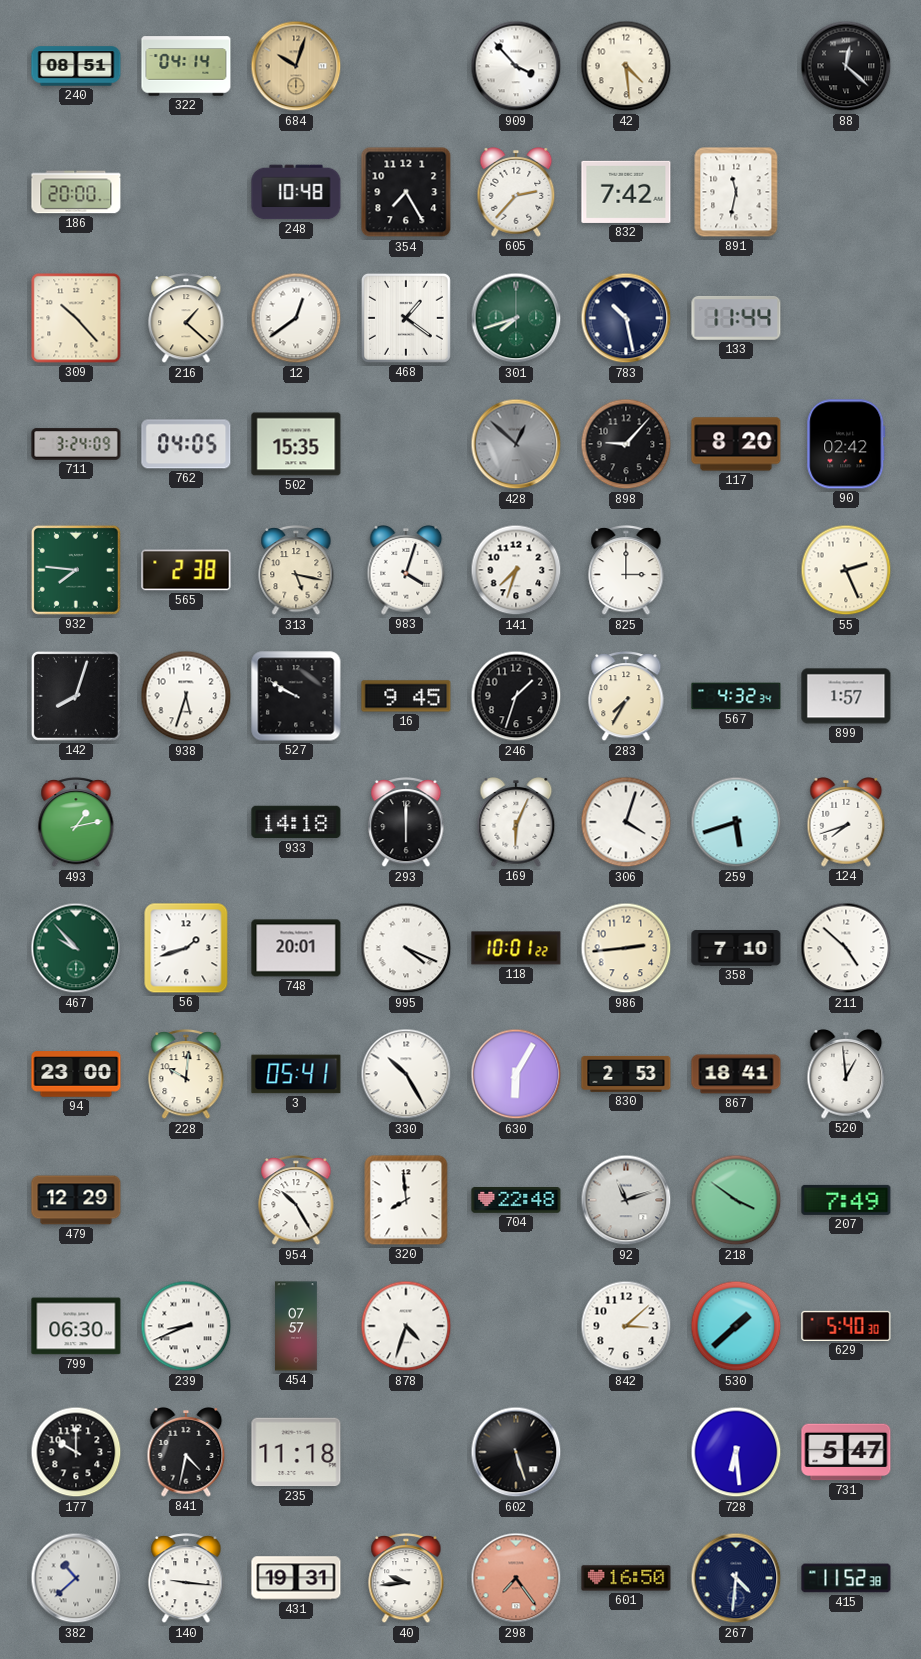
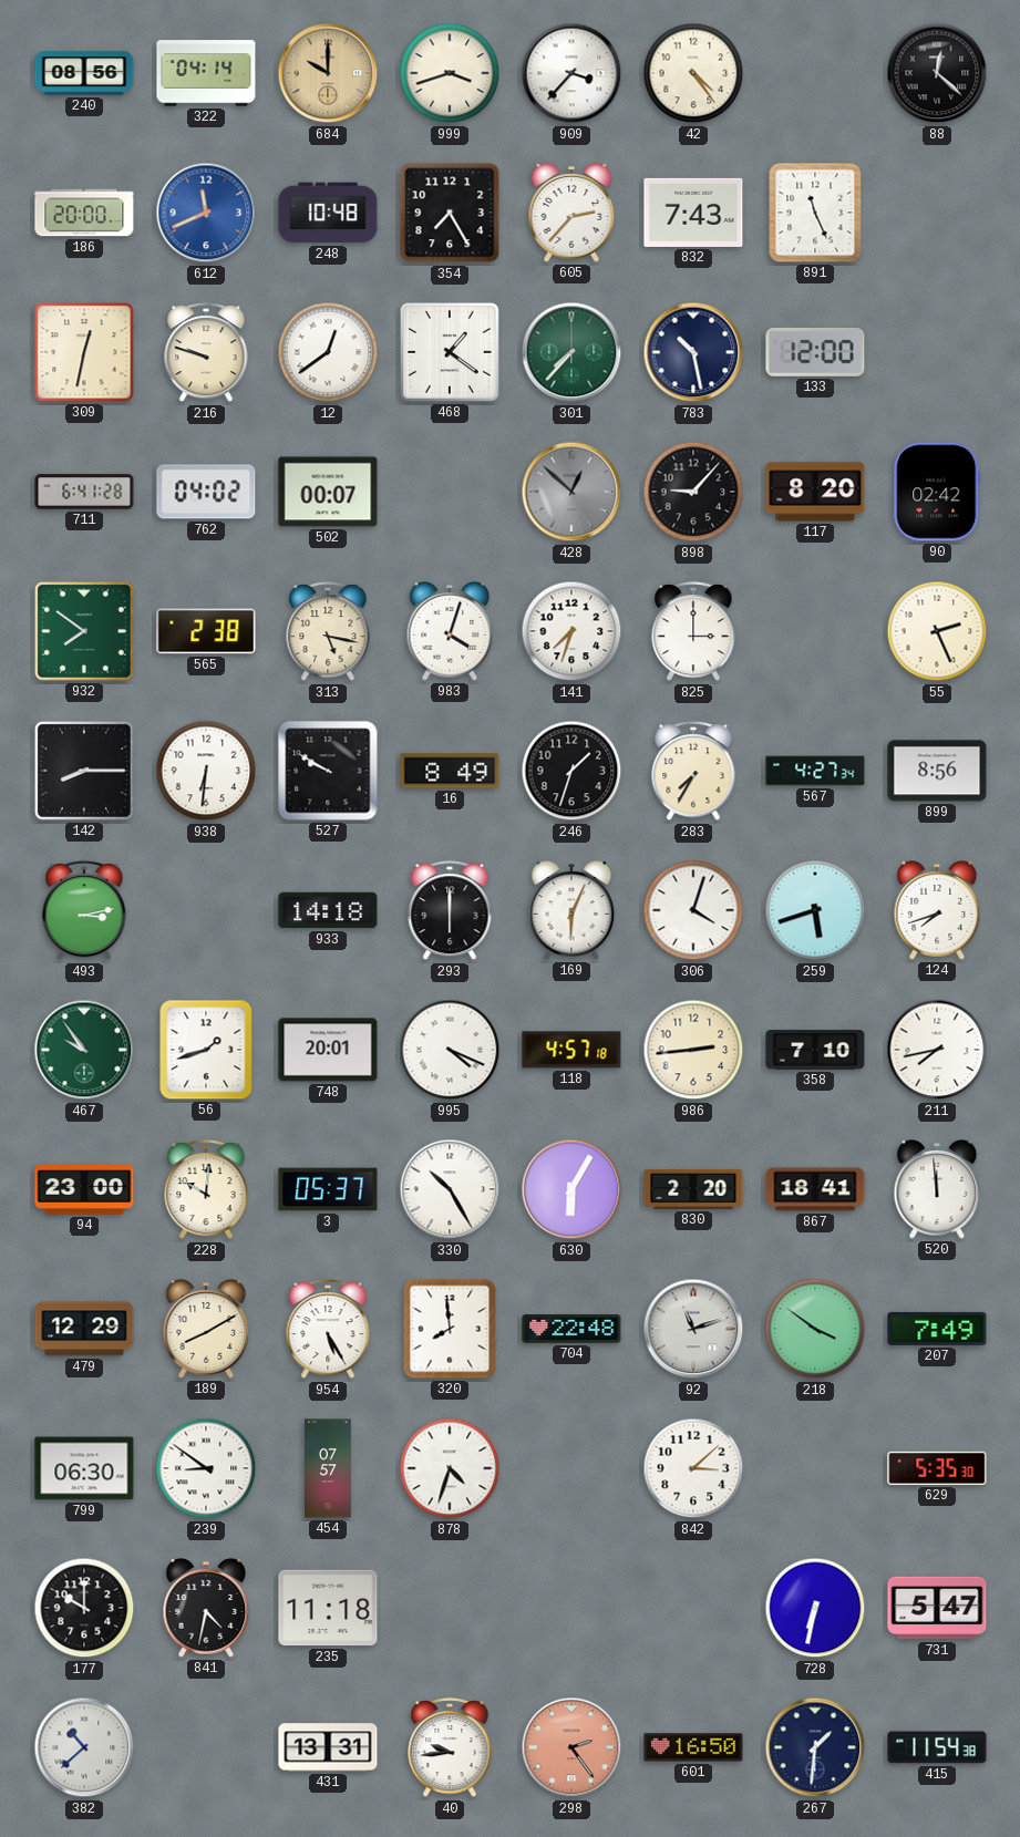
240: 08:51 -> 08:56 (84, 73)
684: 10:03 -> 10:00 (328, 73)
999: none -> 3:42 (450, 73)
909: 3:53 -> 3:37 (571, 73)
42: 4:29 -> 4:24 (693, 73)
612: none -> 11:41 (206, 213)
832: 7:42 -> 7:43 (693, 213)
891: 11:32 -> 11:26 (815, 213)
309: 10:23 -> 12:32 (84, 352)
216: 1:22 -> 9:48 (206, 353)
301: 7:42 -> 7:37 (571, 352)
133: 11:44 -> 12:00 (815, 352)
711: 3:24 -> 6:41 (84, 492)
762: 04:05 -> 04:02 (206, 492)
502: 15:35 -> 00:07 (328, 492)
932: 7:46 -> 7:51 (84, 631)
142: 8:03 -> 8:15 (84, 771)
938: 5:33 -> 6:31 (206, 771)
16: 9:45 -> 8:49 (450, 771)
567: 4:32 -> 4:27 (815, 771)
899: 1:57 -> 8:56 (937, 771)
493: 1:13 -> 3:13 (84, 911)
467: 9:53 -> 9:54 (84, 1050)
118: 10:01 -> 4:57 (571, 1050)
211: 4:52 -> 7:43 (937, 1050)
3: 05:41 -> 05:37 (328, 1189)
830: 2:53 -> 2:20 (693, 1189)
520: 12:59 -> 11:59 (937, 1190)
189: none -> 8:10 (206, 1330)
954: 10:25 -> 5:25 (328, 1330)
239: 8:41 -> 8:51 (206, 1468)
530: 1:38 -> none (736, 1326)
629: 5:40 -> 5:35 (937, 1468)
602: 5:27 -> none (516, 1452)
728: 6:29 -> 6:32 (815, 1608)
140: 9:16 -> none (186, 1579)
431: 19:31 -> 13:31 (328, 1747)
298: 7:24 -> 2:24 (571, 1747)
267: 4:31 -> 1:31 (815, 1747)
415: 11:52 -> 11:54 (937, 1747)
